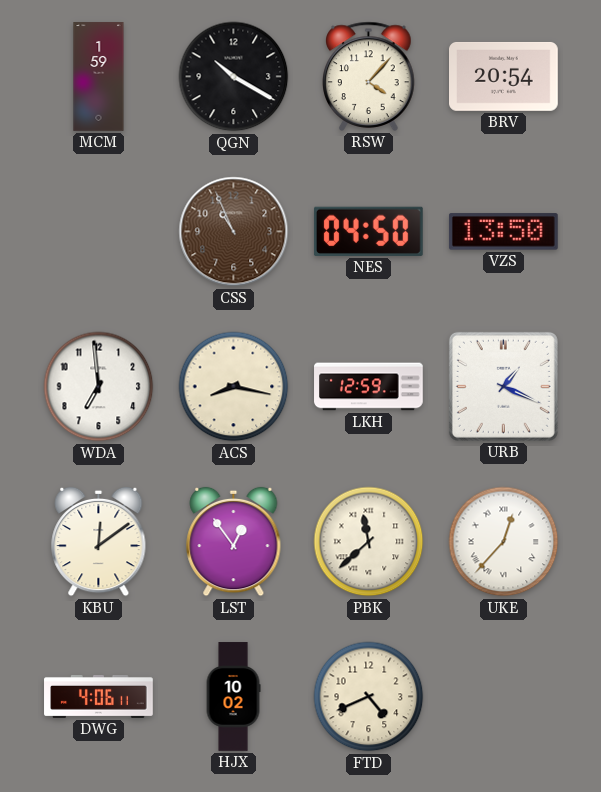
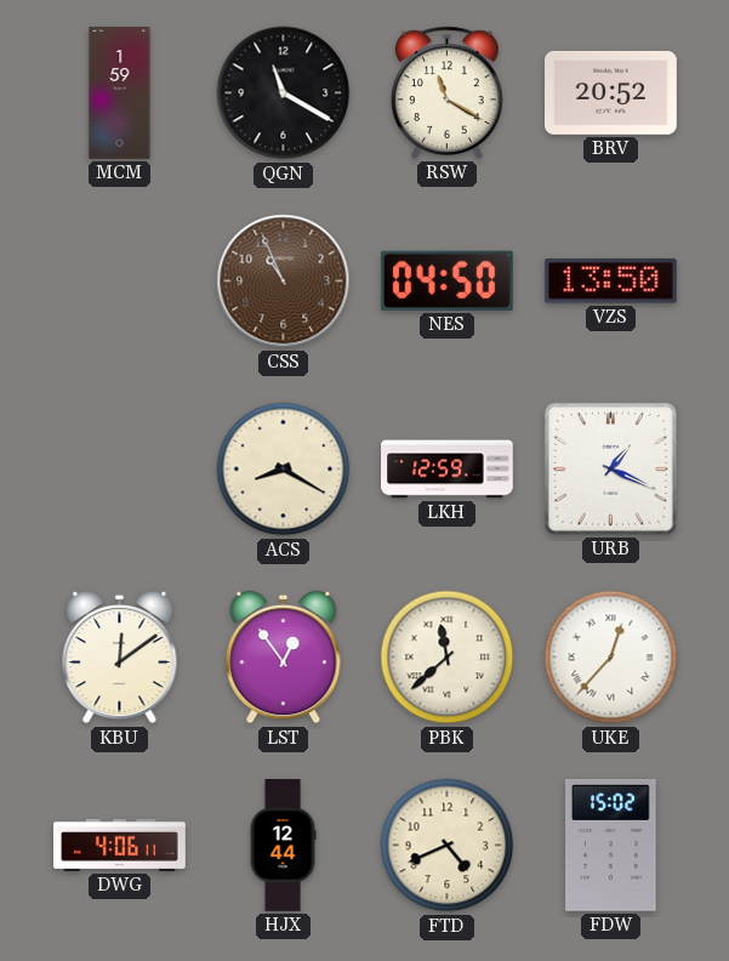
QGN: 10:20 -> 11:20 (284, 93)
RSW: 4:07 -> 11:20 (448, 92)
BRV: 20:54 -> 20:52 (611, 92)
WDA: 6:59 -> none (99, 387)
ACS: 8:17 -> 8:20 (284, 470)
HJX: 10:02 -> 12:44 (283, 846)
FDW: none -> 15:02 (611, 846)
